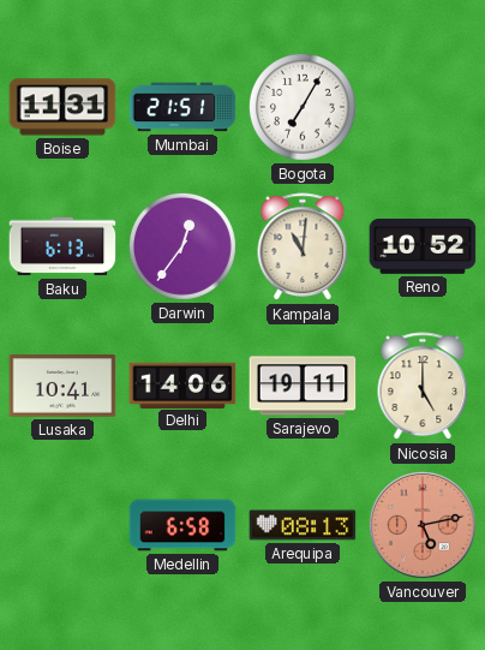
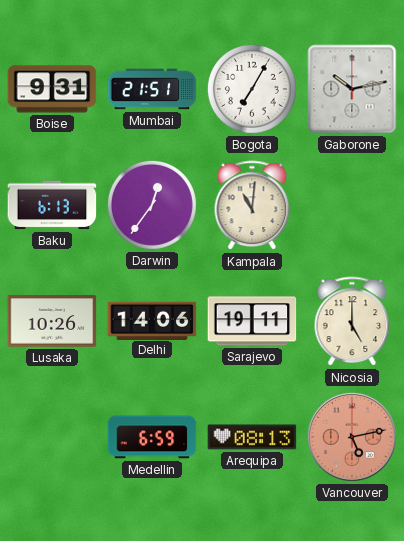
Boise: 11:31 -> 9:31 (52, 89)
Gaborone: none -> 10:13 (352, 89)
Reno: 10:52 -> none (423, 248)
Lusaka: 10:41 -> 10:26 (52, 321)
Medellin: 6:58 -> 6:59 (152, 437)
